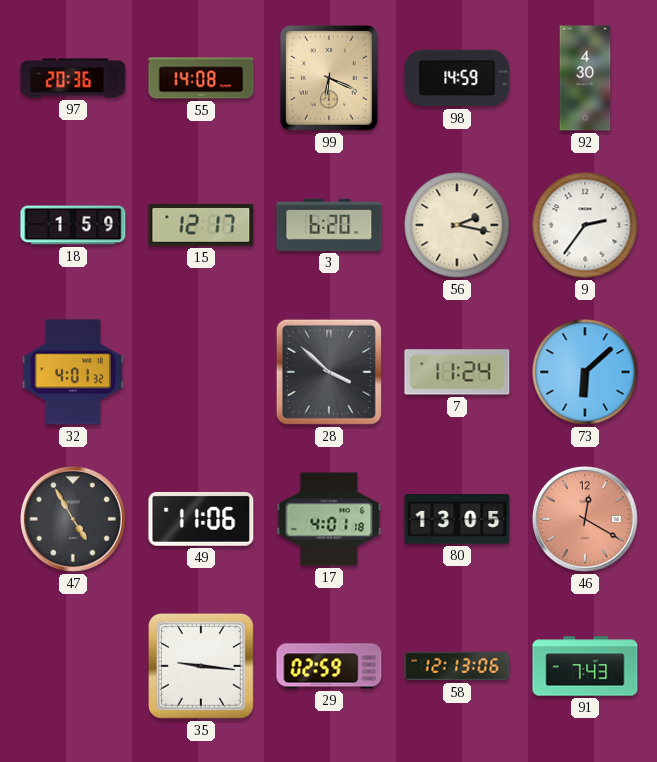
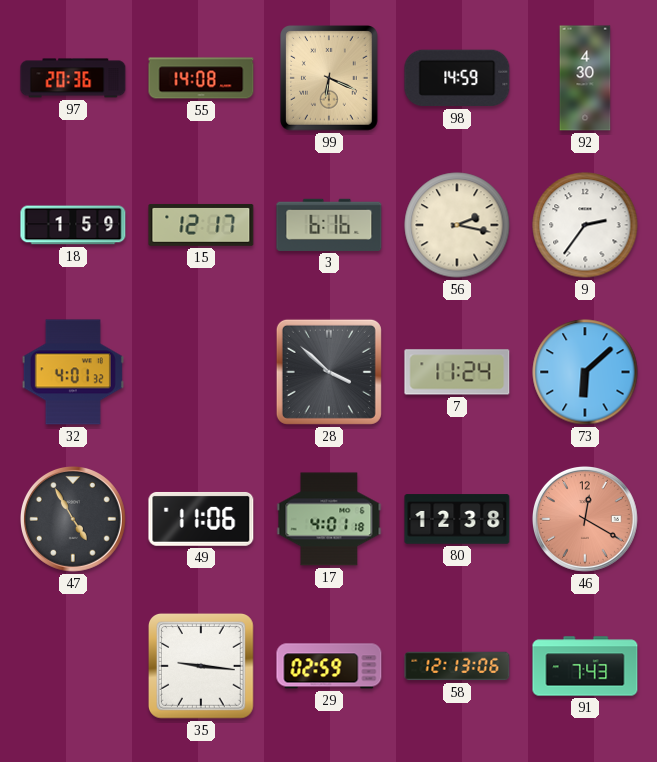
3: 6:20 -> 6:16 (329, 225)
80: 13:05 -> 12:38 (457, 519)
